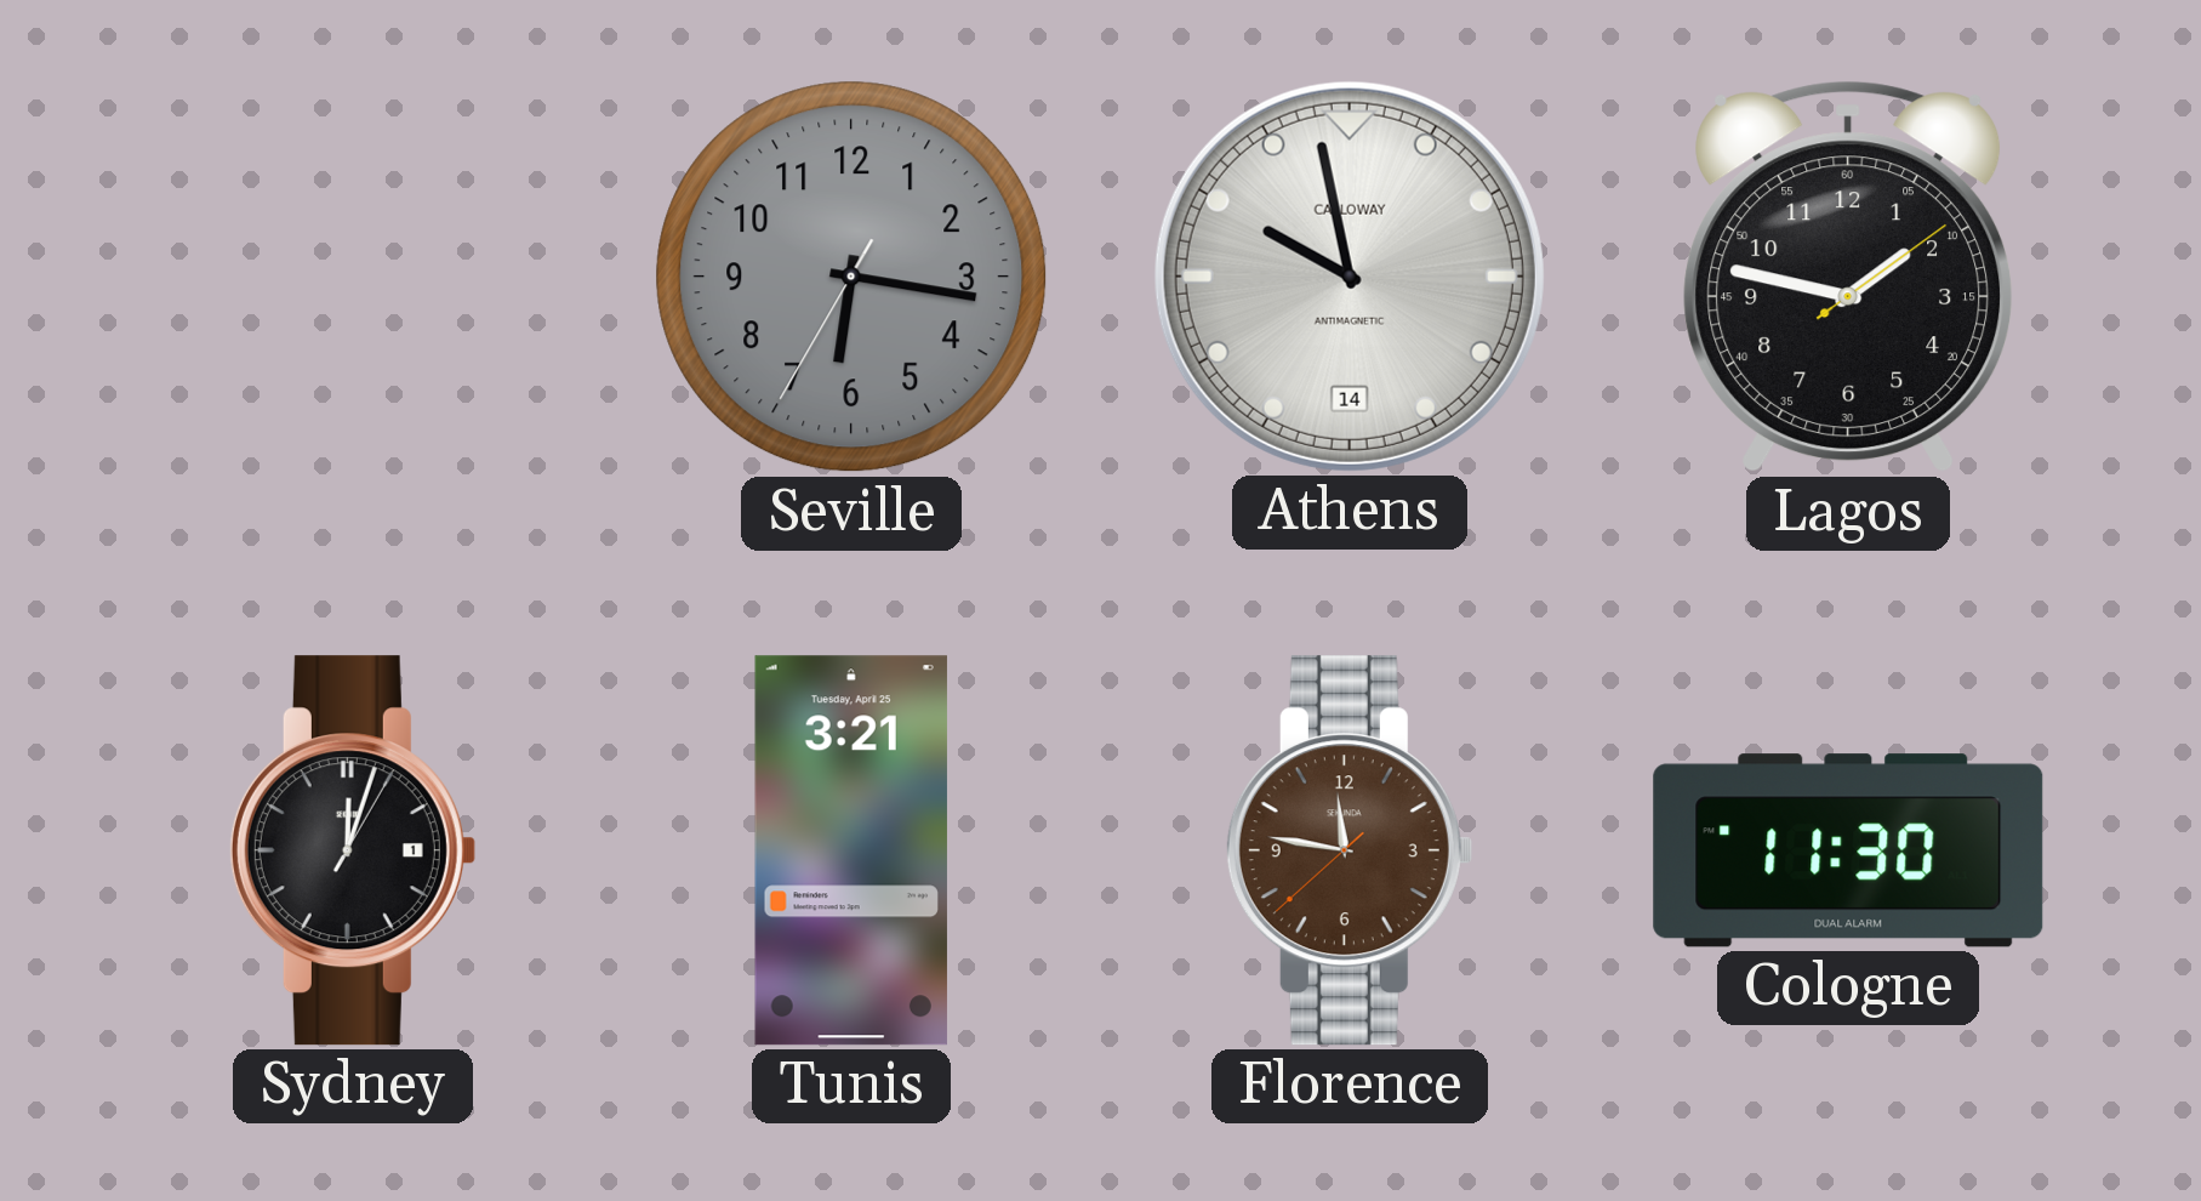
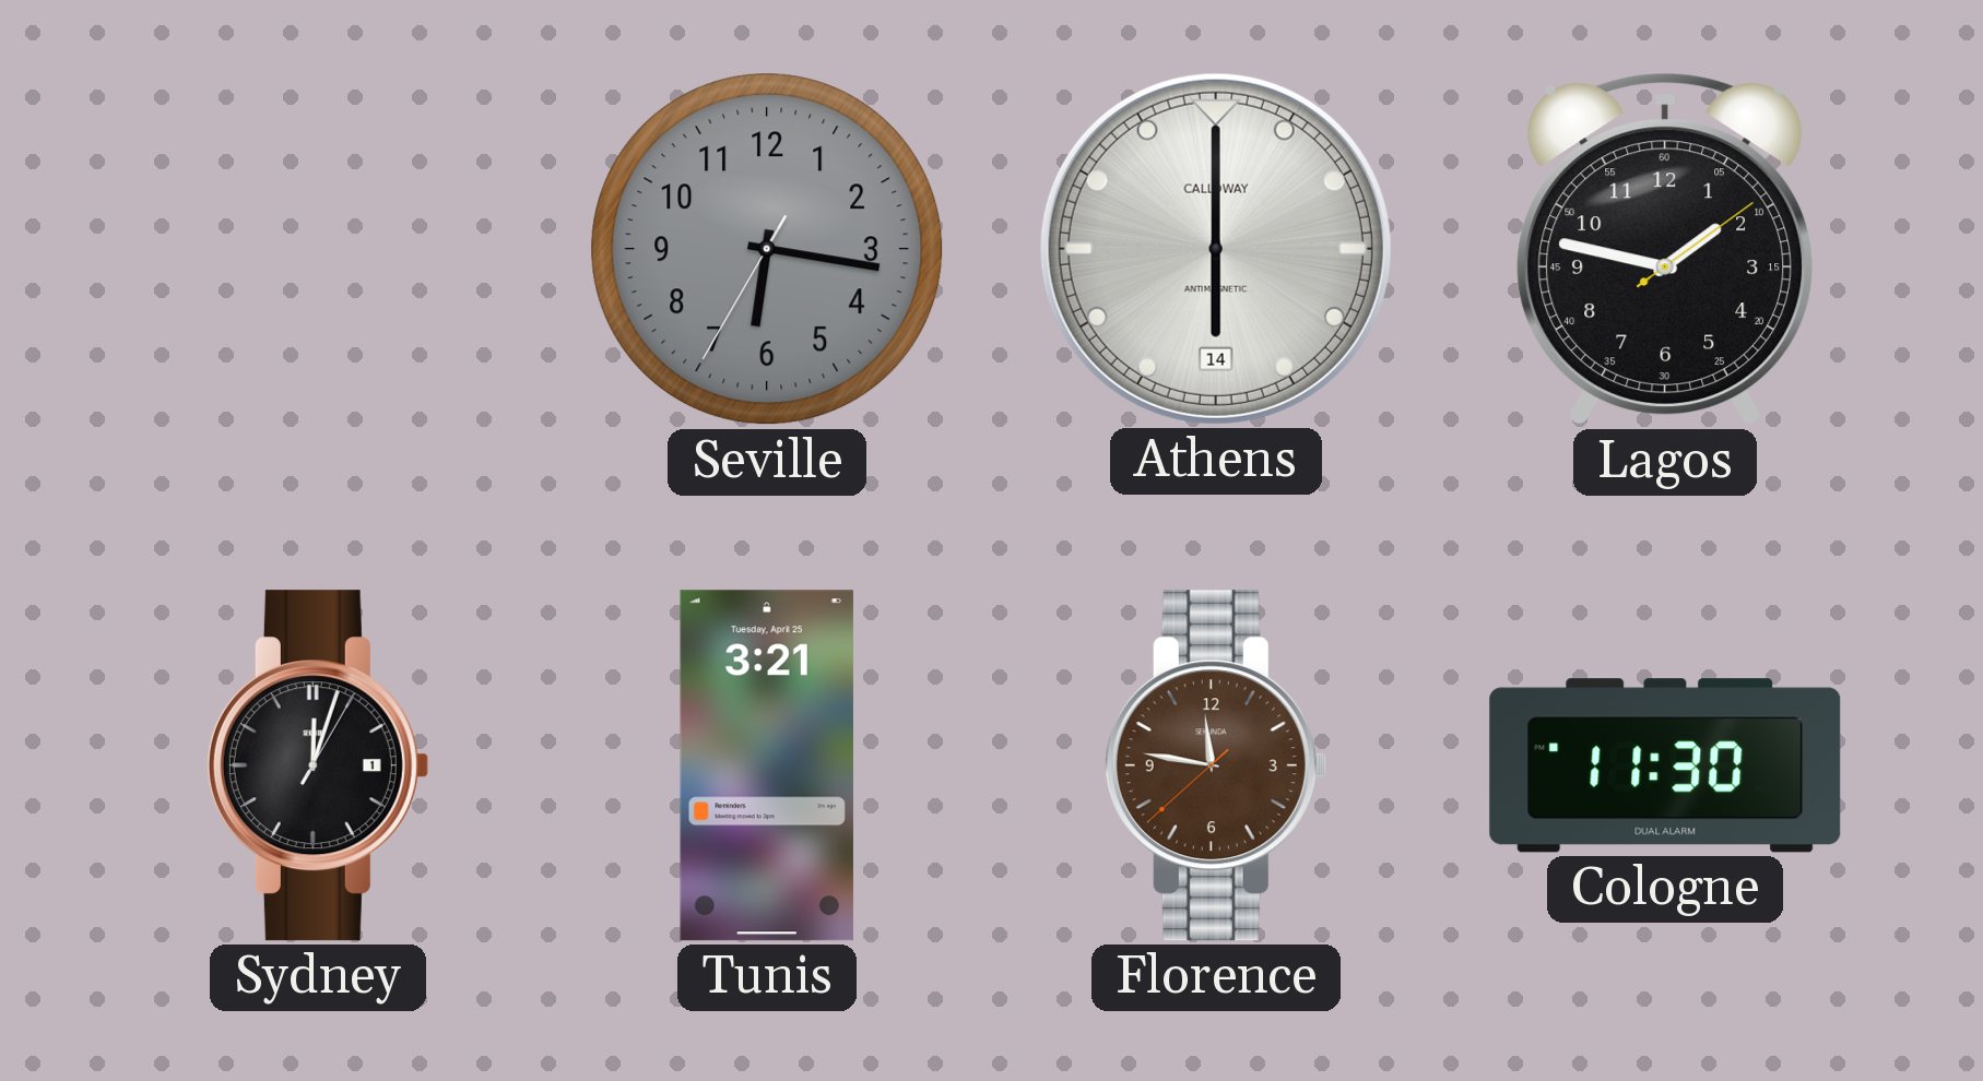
Athens: 9:58 -> 6:00 (1216, 249)
